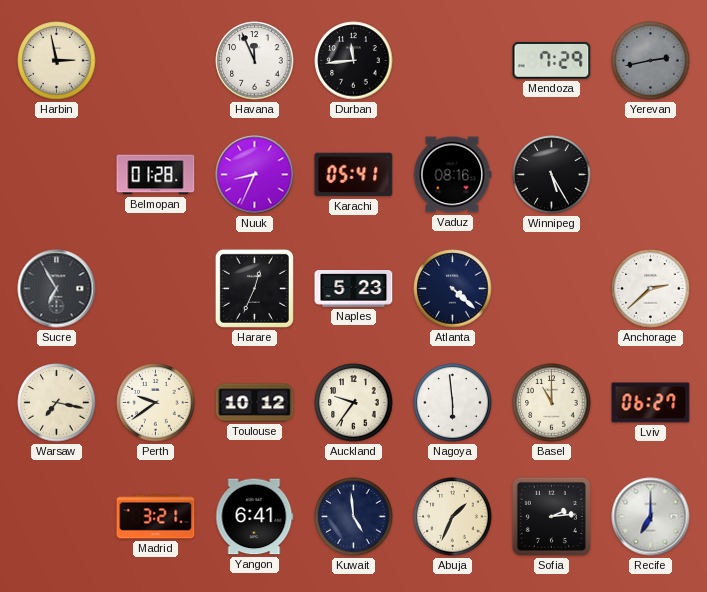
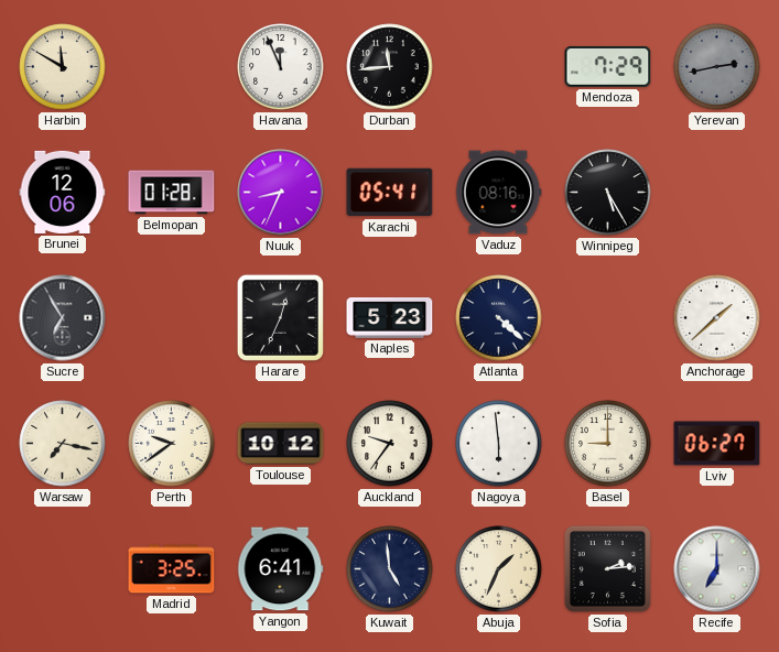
Harbin: 2:58 -> 11:50 (63, 67)
Brunei: none -> 12:06 (63, 192)
Anchorage: 2:38 -> 1:38 (717, 318)
Basel: 11:00 -> 9:00 (608, 444)
Madrid: 3:21 -> 3:25 (172, 569)
